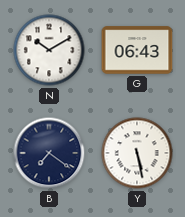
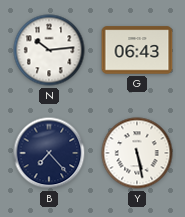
N: 10:10 -> 10:14 (49, 50)
B: 7:21 -> 7:23 (49, 153)
